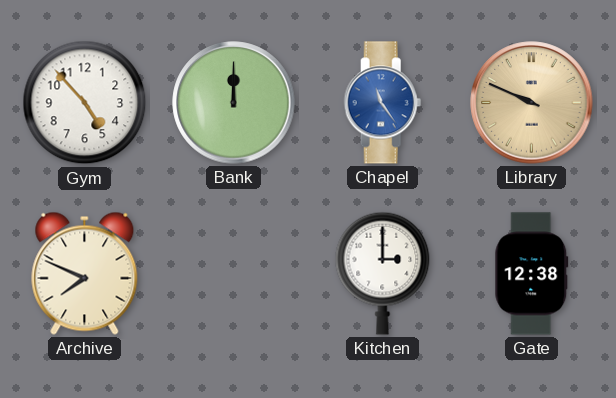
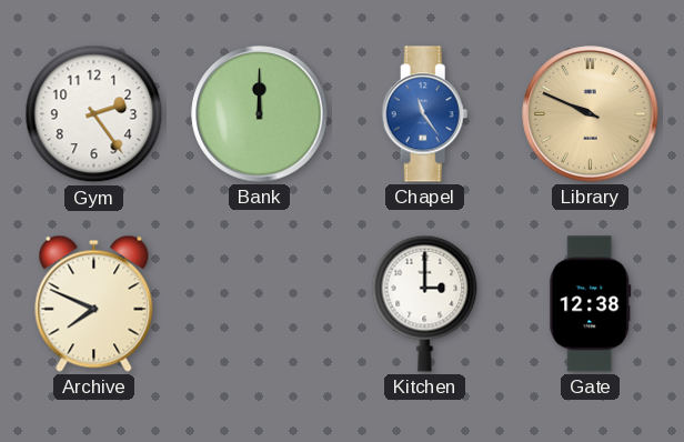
Gym: 4:53 -> 2:24 (94, 114)
